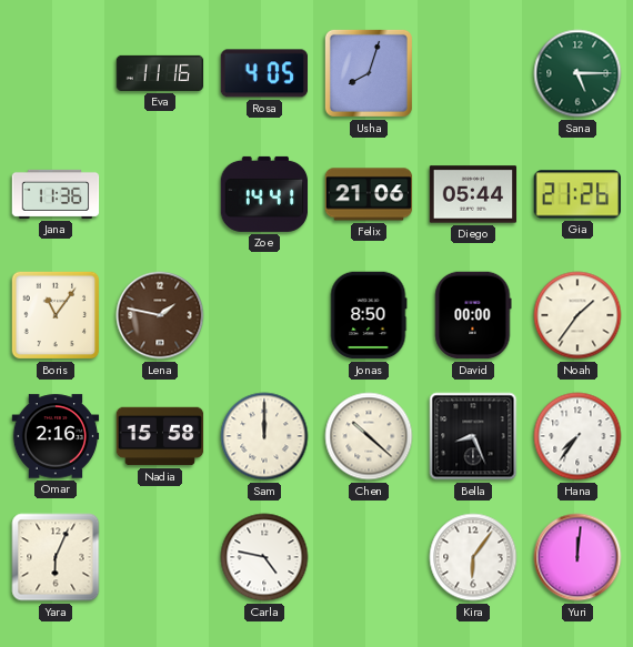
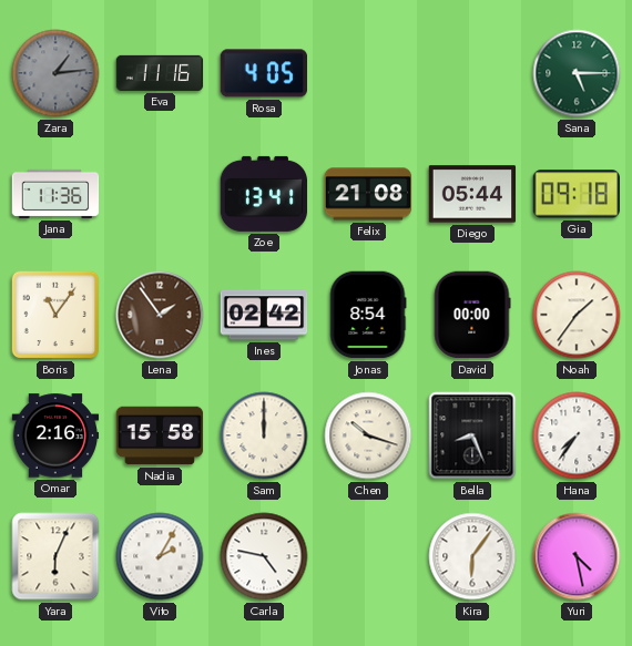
Zara: none -> 1:14 (55, 73)
Usha: 8:03 -> none (369, 73)
Zoe: 14:41 -> 13:41 (264, 194)
Felix: 21:06 -> 21:08 (368, 194)
Gia: 21:26 -> 09:18 (575, 194)
Lena: 1:47 -> 1:54 (160, 315)
Ines: none -> 02:42 (264, 315)
Jonas: 8:50 -> 8:54 (368, 315)
Chen: 10:22 -> 10:18 (368, 435)
Vito: none -> 2:05 (160, 556)
Yuri: 12:01 -> 4:28 (577, 556)
